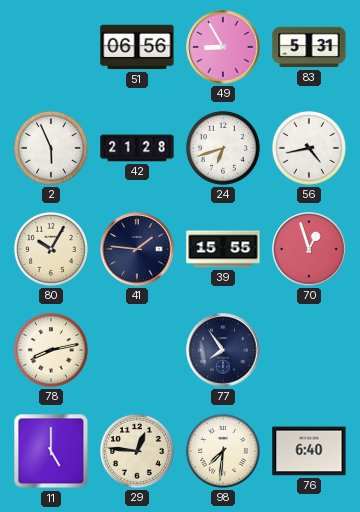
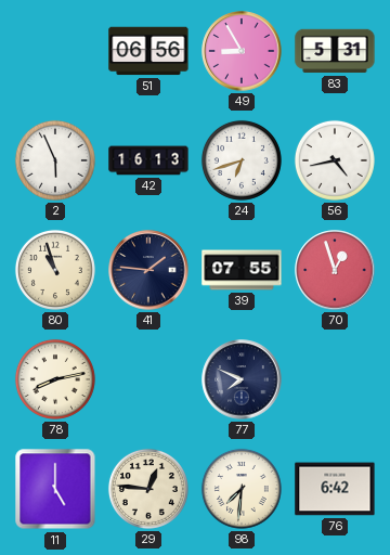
42: 21:28 -> 16:13 (148, 160)
80: 10:05 -> 10:57 (55, 270)
39: 15:55 -> 07:55 (242, 270)
77: 7:54 -> 7:49 (242, 379)
76: 6:40 -> 6:42 (335, 489)
